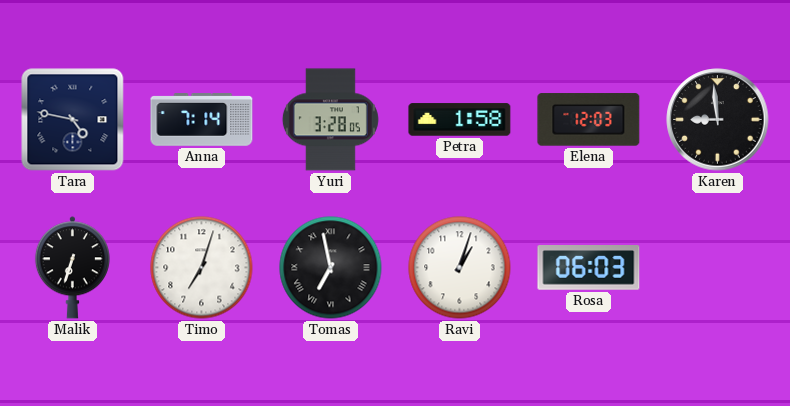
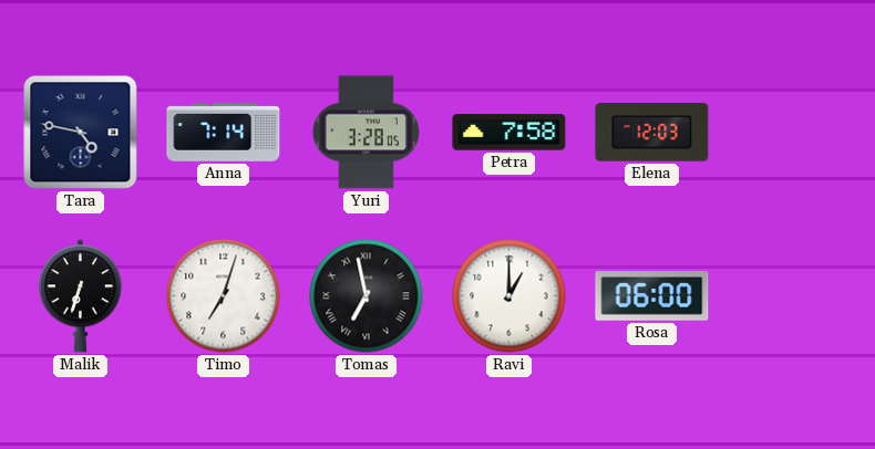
Petra: 1:58 -> 7:58 (509, 133)
Karen: 8:59 -> none (718, 120)
Ravi: 1:03 -> 1:00 (509, 296)
Rosa: 06:03 -> 06:00 (652, 296)
